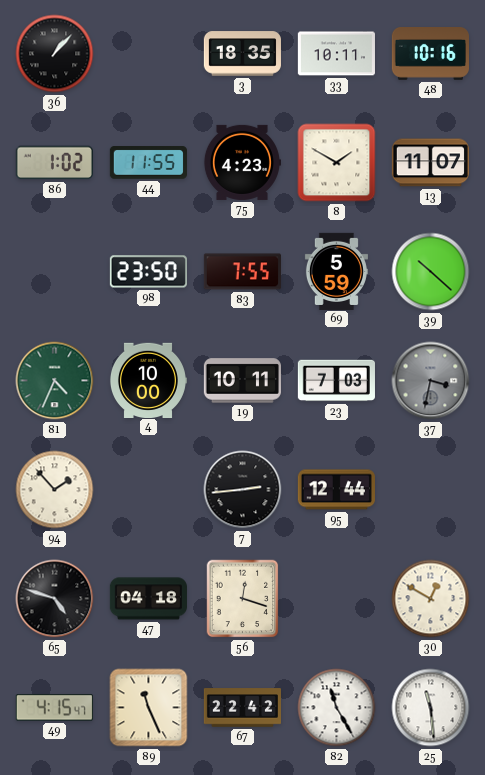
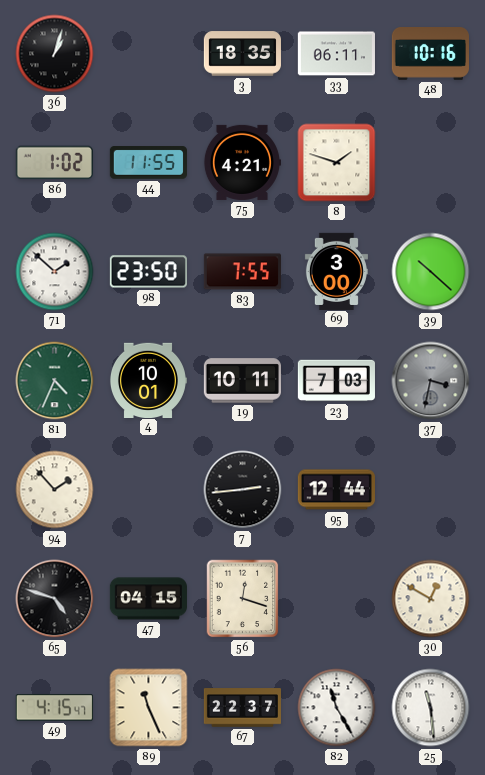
36: 1:07 -> 1:03 (55, 54)
33: 10:11 -> 06:11 (336, 54)
75: 4:23 -> 4:21 (242, 162)
8: 1:50 -> 1:48 (337, 163)
13: 11:07 -> none (430, 163)
71: none -> 1:52 (55, 272)
69: 5:59 -> 3:00 (336, 271)
4: 10:00 -> 10:01 (148, 380)
47: 04:18 -> 04:15 (148, 599)
67: 22:42 -> 22:37 (242, 708)
